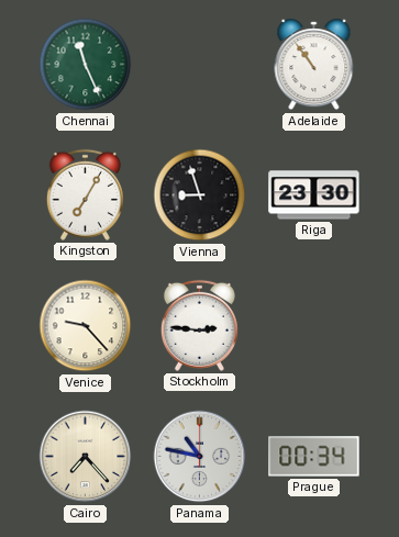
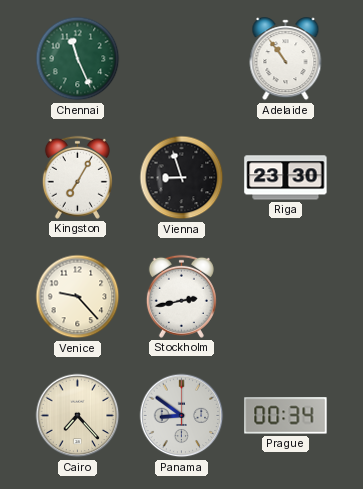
Stockholm: 2:46 -> 2:43 (181, 296)
Panama: 10:47 -> 8:51 (182, 416)
